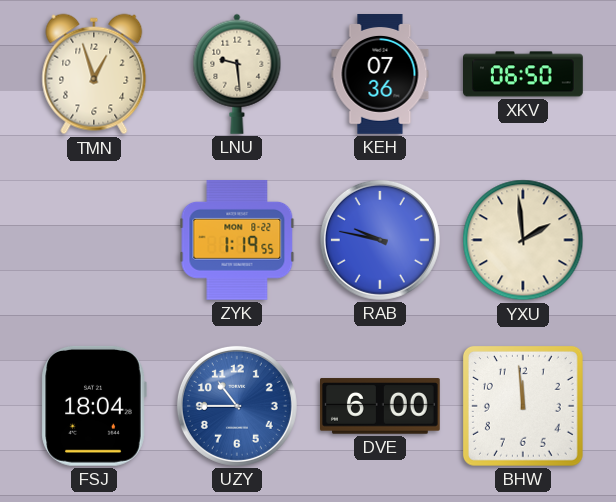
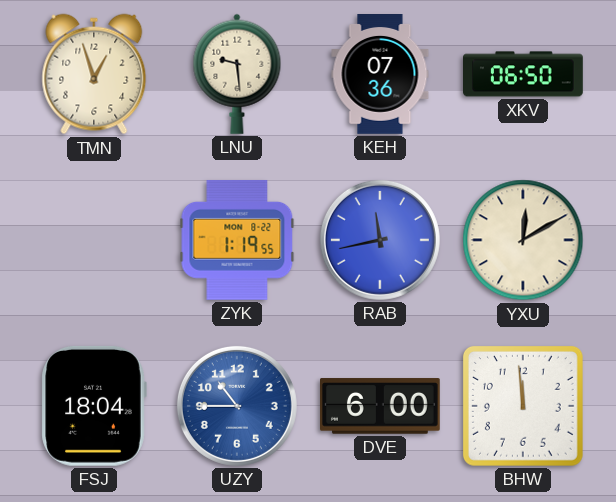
RAB: 9:47 -> 11:43 (380, 240)
YXU: 1:59 -> 12:10 (523, 240)
